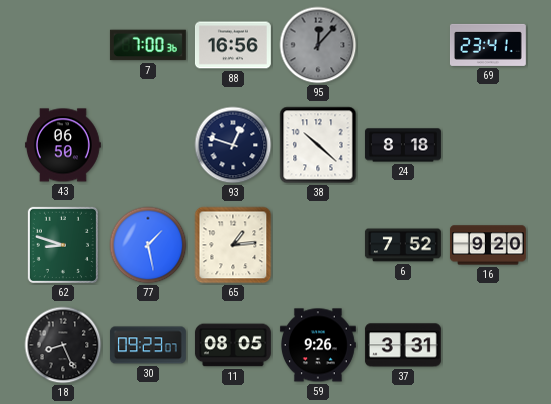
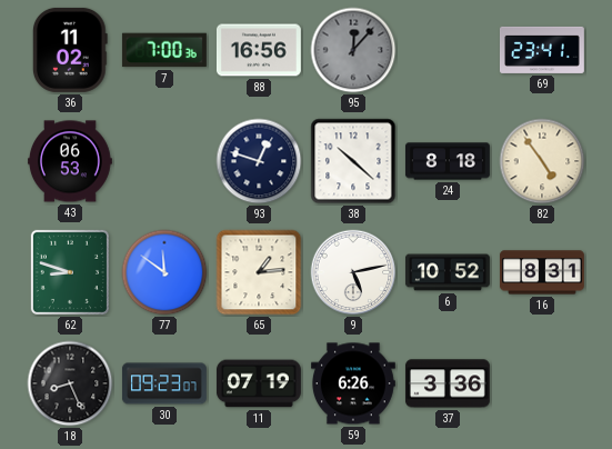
36: none -> 11:02 (70, 50)
43: 06:50 -> 06:53 (70, 161)
82: none -> 4:54 (542, 161)
77: 1:28 -> 11:51 (164, 272)
9: none -> 5:13 (353, 272)
6: 7:52 -> 10:52 (448, 272)
16: 9:20 -> 8:31 (542, 272)
11: 08:05 -> 07:19 (259, 383)
59: 9:26 -> 6:26 (353, 383)
37: 3:31 -> 3:36 (448, 383)
